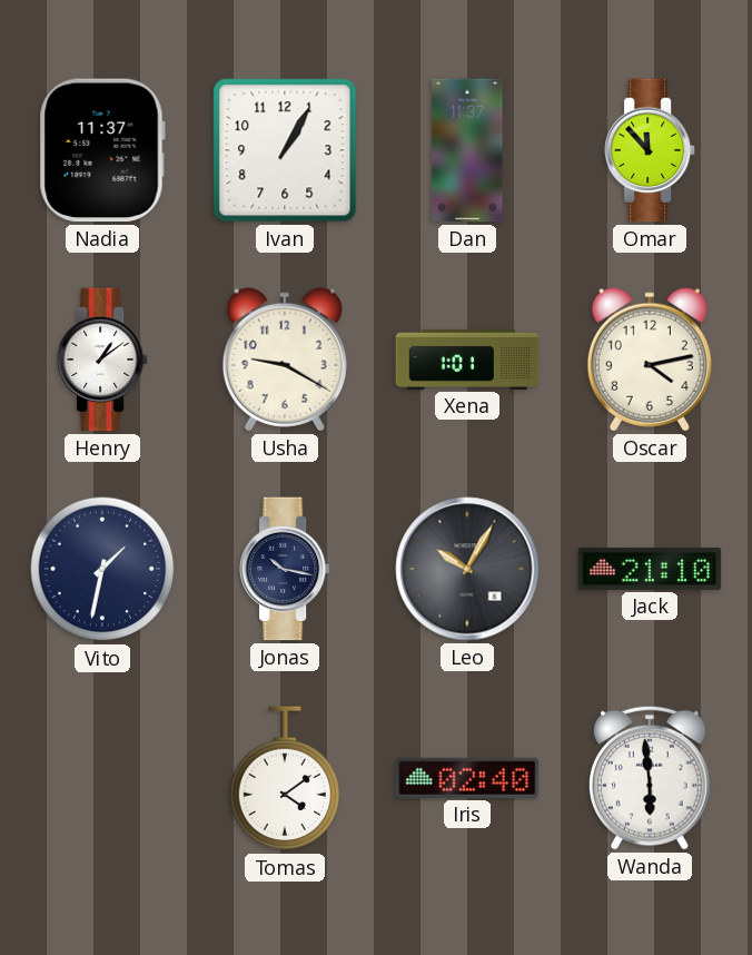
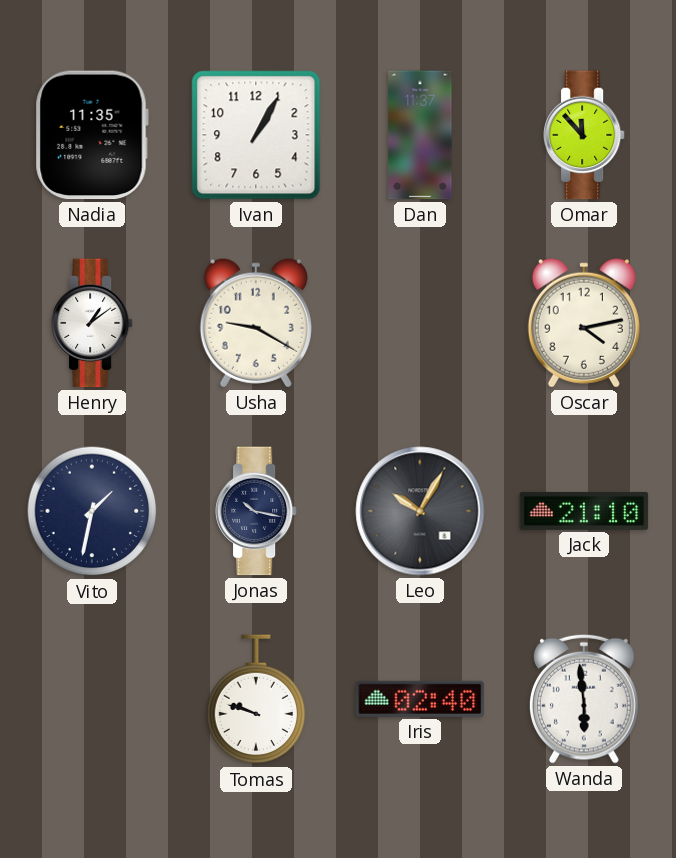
Nadia: 11:37 -> 11:35 (92, 135)
Xena: 1:01 -> none (467, 360)
Tomas: 4:09 -> 9:48 (256, 700)
